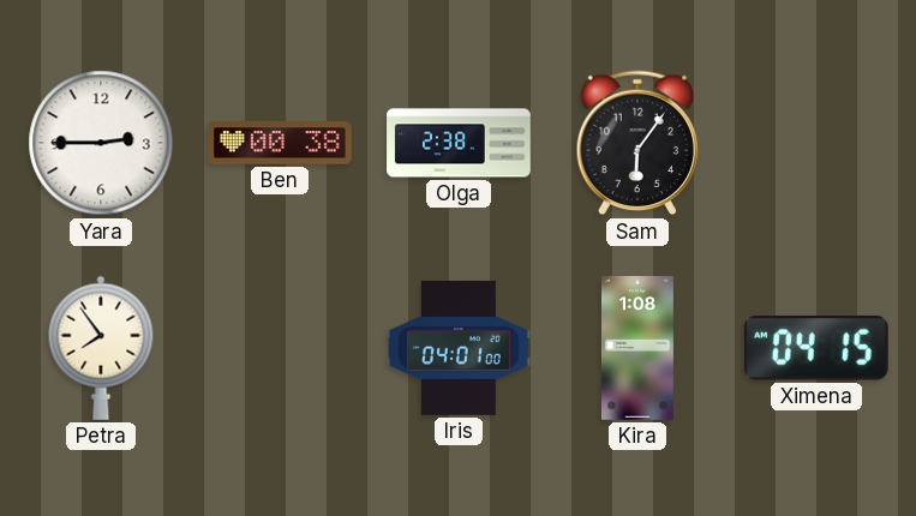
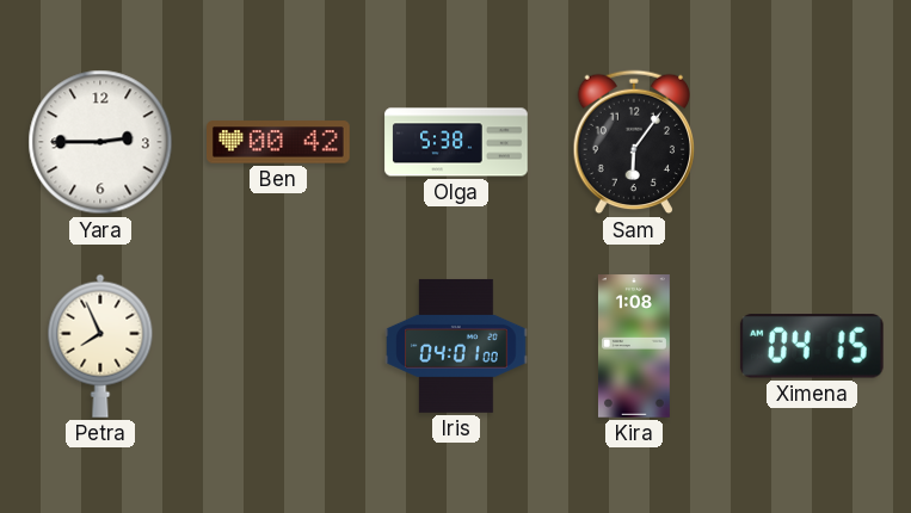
Ben: 00:38 -> 00:42 (279, 142)
Olga: 2:38 -> 5:38 (456, 142)
Petra: 7:54 -> 7:56 (100, 346)
